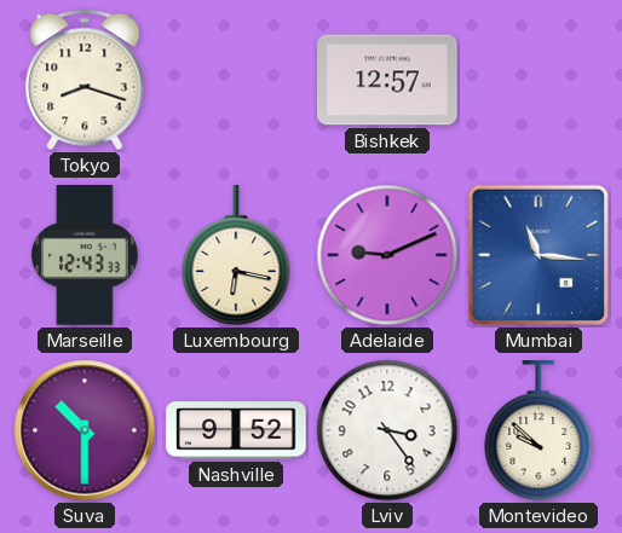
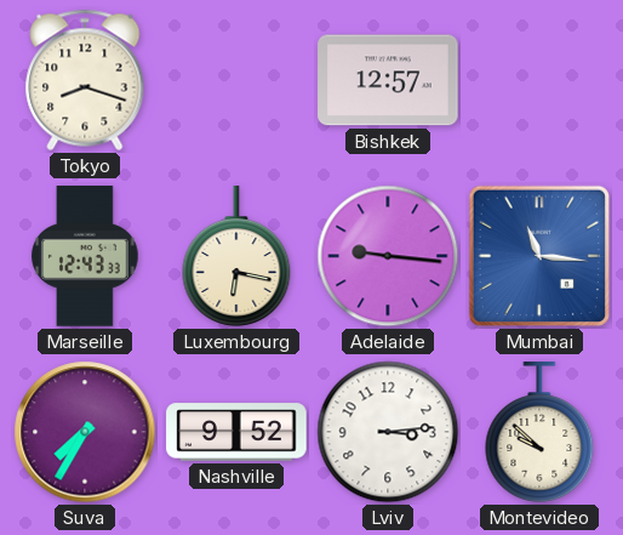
Adelaide: 9:11 -> 9:16 (388, 256)
Suva: 10:30 -> 7:35 (85, 432)
Lviv: 3:24 -> 3:14 (388, 432)
